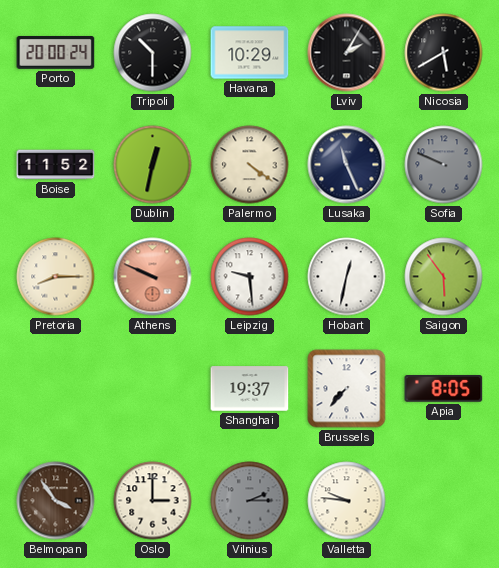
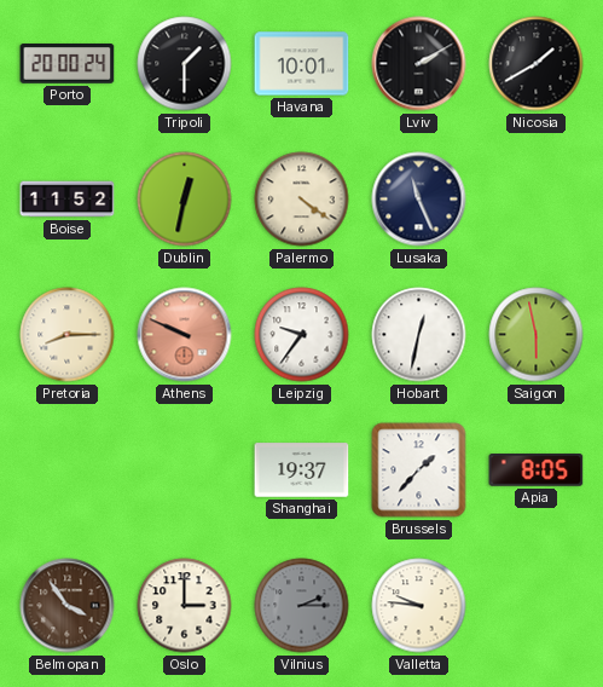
Tripoli: 10:30 -> 1:30 (185, 64)
Havana: 10:29 -> 10:01 (302, 64)
Lviv: 2:05 -> 2:10 (419, 64)
Nicosia: 5:40 -> 1:40 (537, 64)
Sofia: 9:49 -> none (444, 165)
Leipzig: 9:29 -> 9:36 (302, 335)
Saigon: 5:54 -> 5:58 (537, 335)
Brussels: 7:37 -> 1:37 (419, 470)
